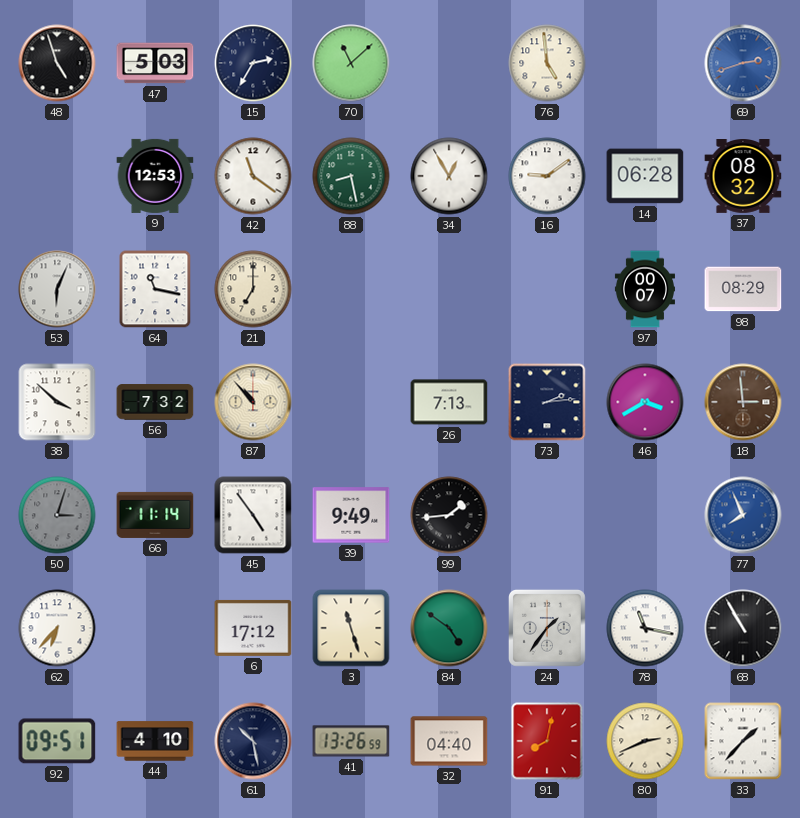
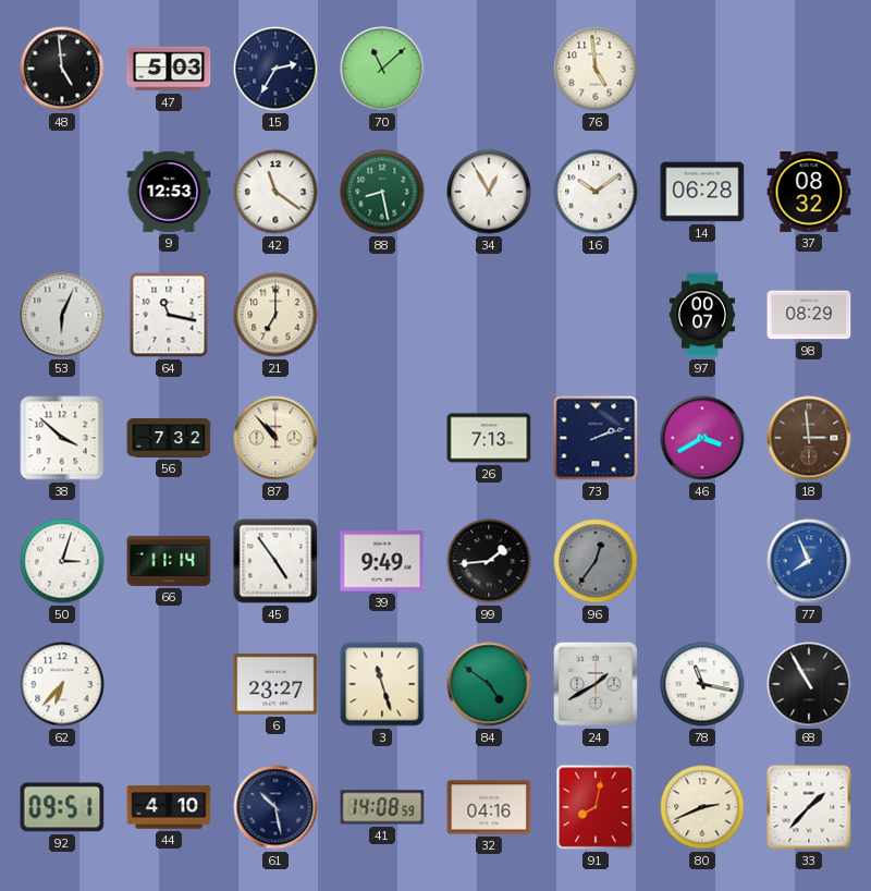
48: 4:57 -> 4:59 (62, 69)
69: 2:42 -> none (743, 63)
16: 9:09 -> 10:09 (596, 192)
73: 2:14 -> 2:12 (596, 438)
50 dial: grey -> white (62, 561)
96: none -> 12:36 (596, 561)
6: 17:12 -> 23:27 (275, 684)
24: 1:36 -> 1:40 (596, 684)
41: 13:26 -> 14:08 (382, 807)
32: 04:40 -> 04:16 (489, 807)
